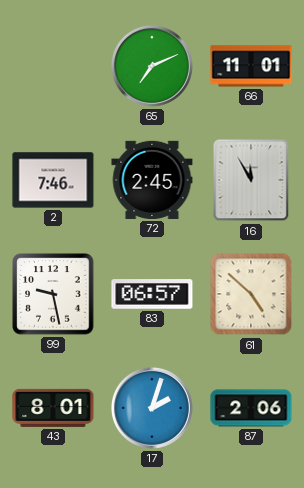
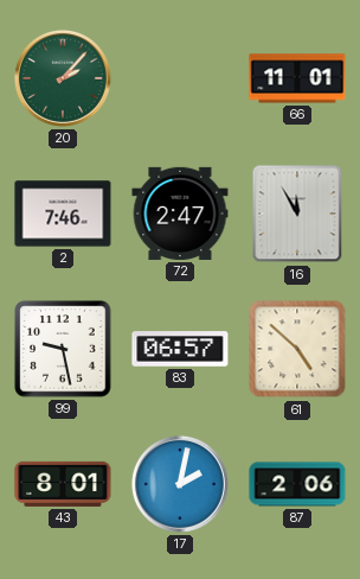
20: none -> 2:07 (63, 78)
65: 7:11 -> none (152, 66)
72: 2:45 -> 2:47 (180, 214)
17: 2:03 -> 2:02 (180, 484)
